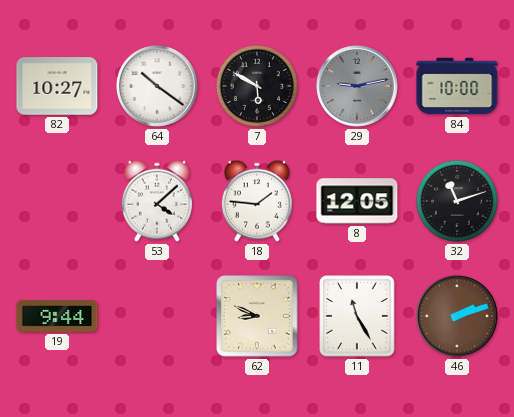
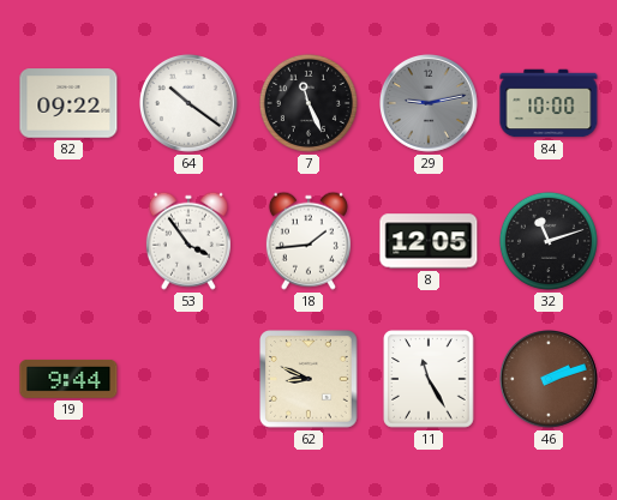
82: 10:27 -> 09:22 (68, 103)
7: 5:50 -> 11:26 (308, 103)
53: 4:08 -> 3:54 (188, 241)
18: 1:46 -> 1:44 (308, 241)
